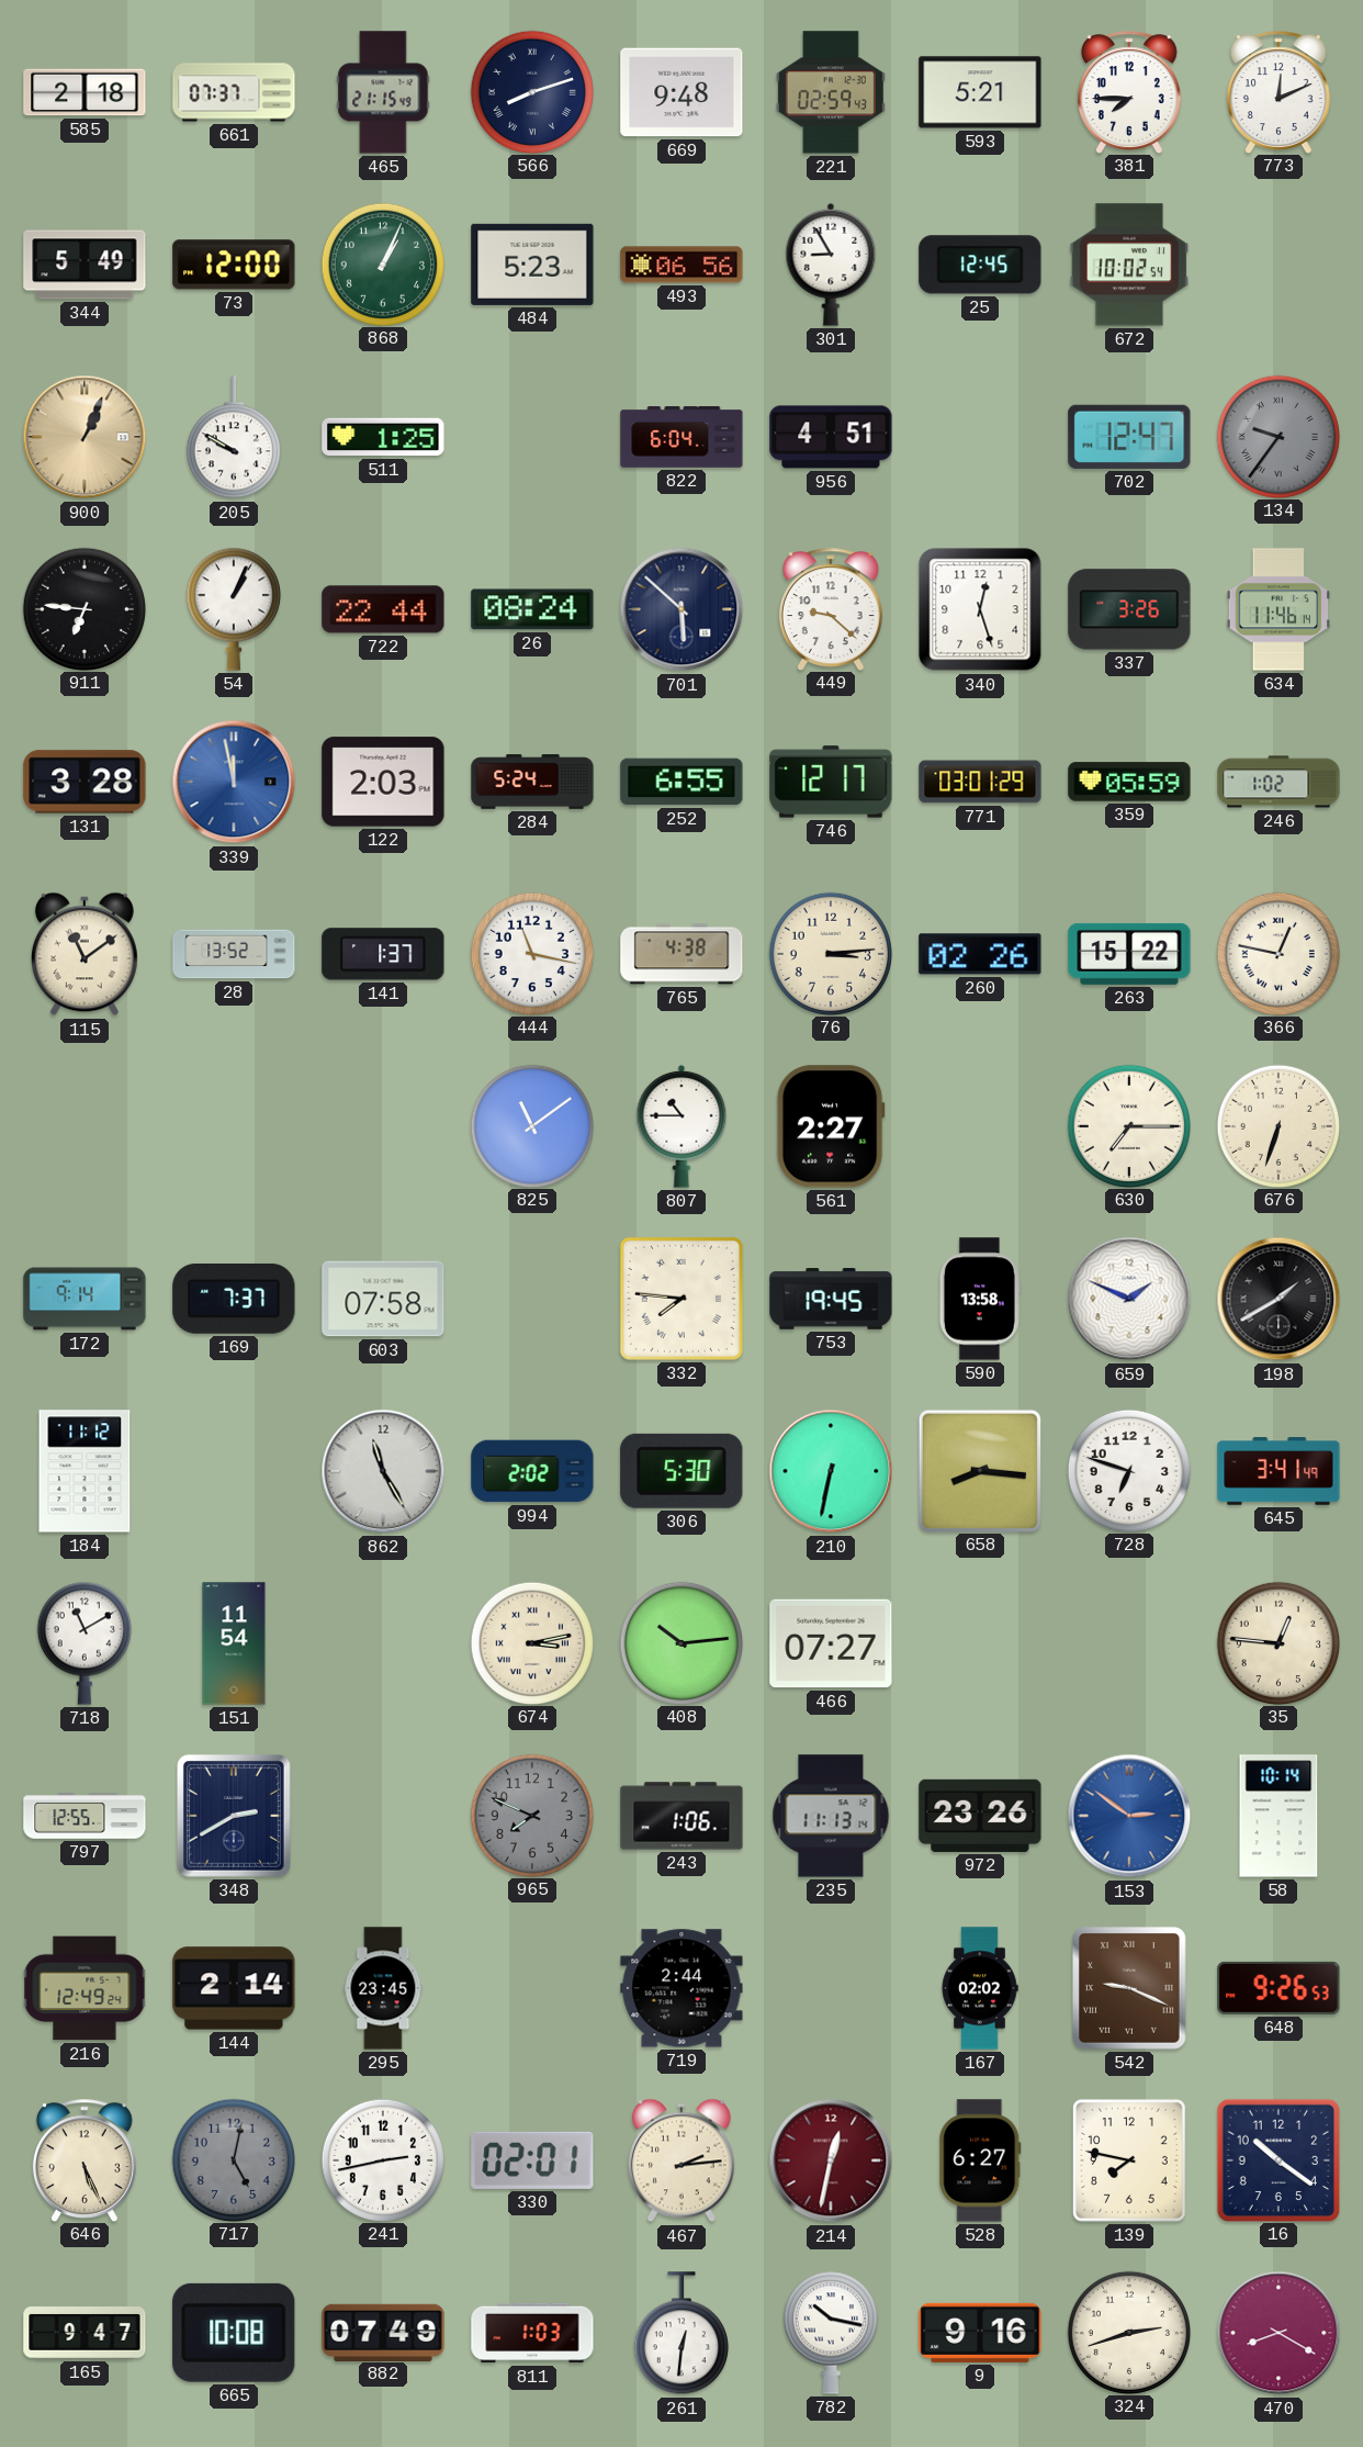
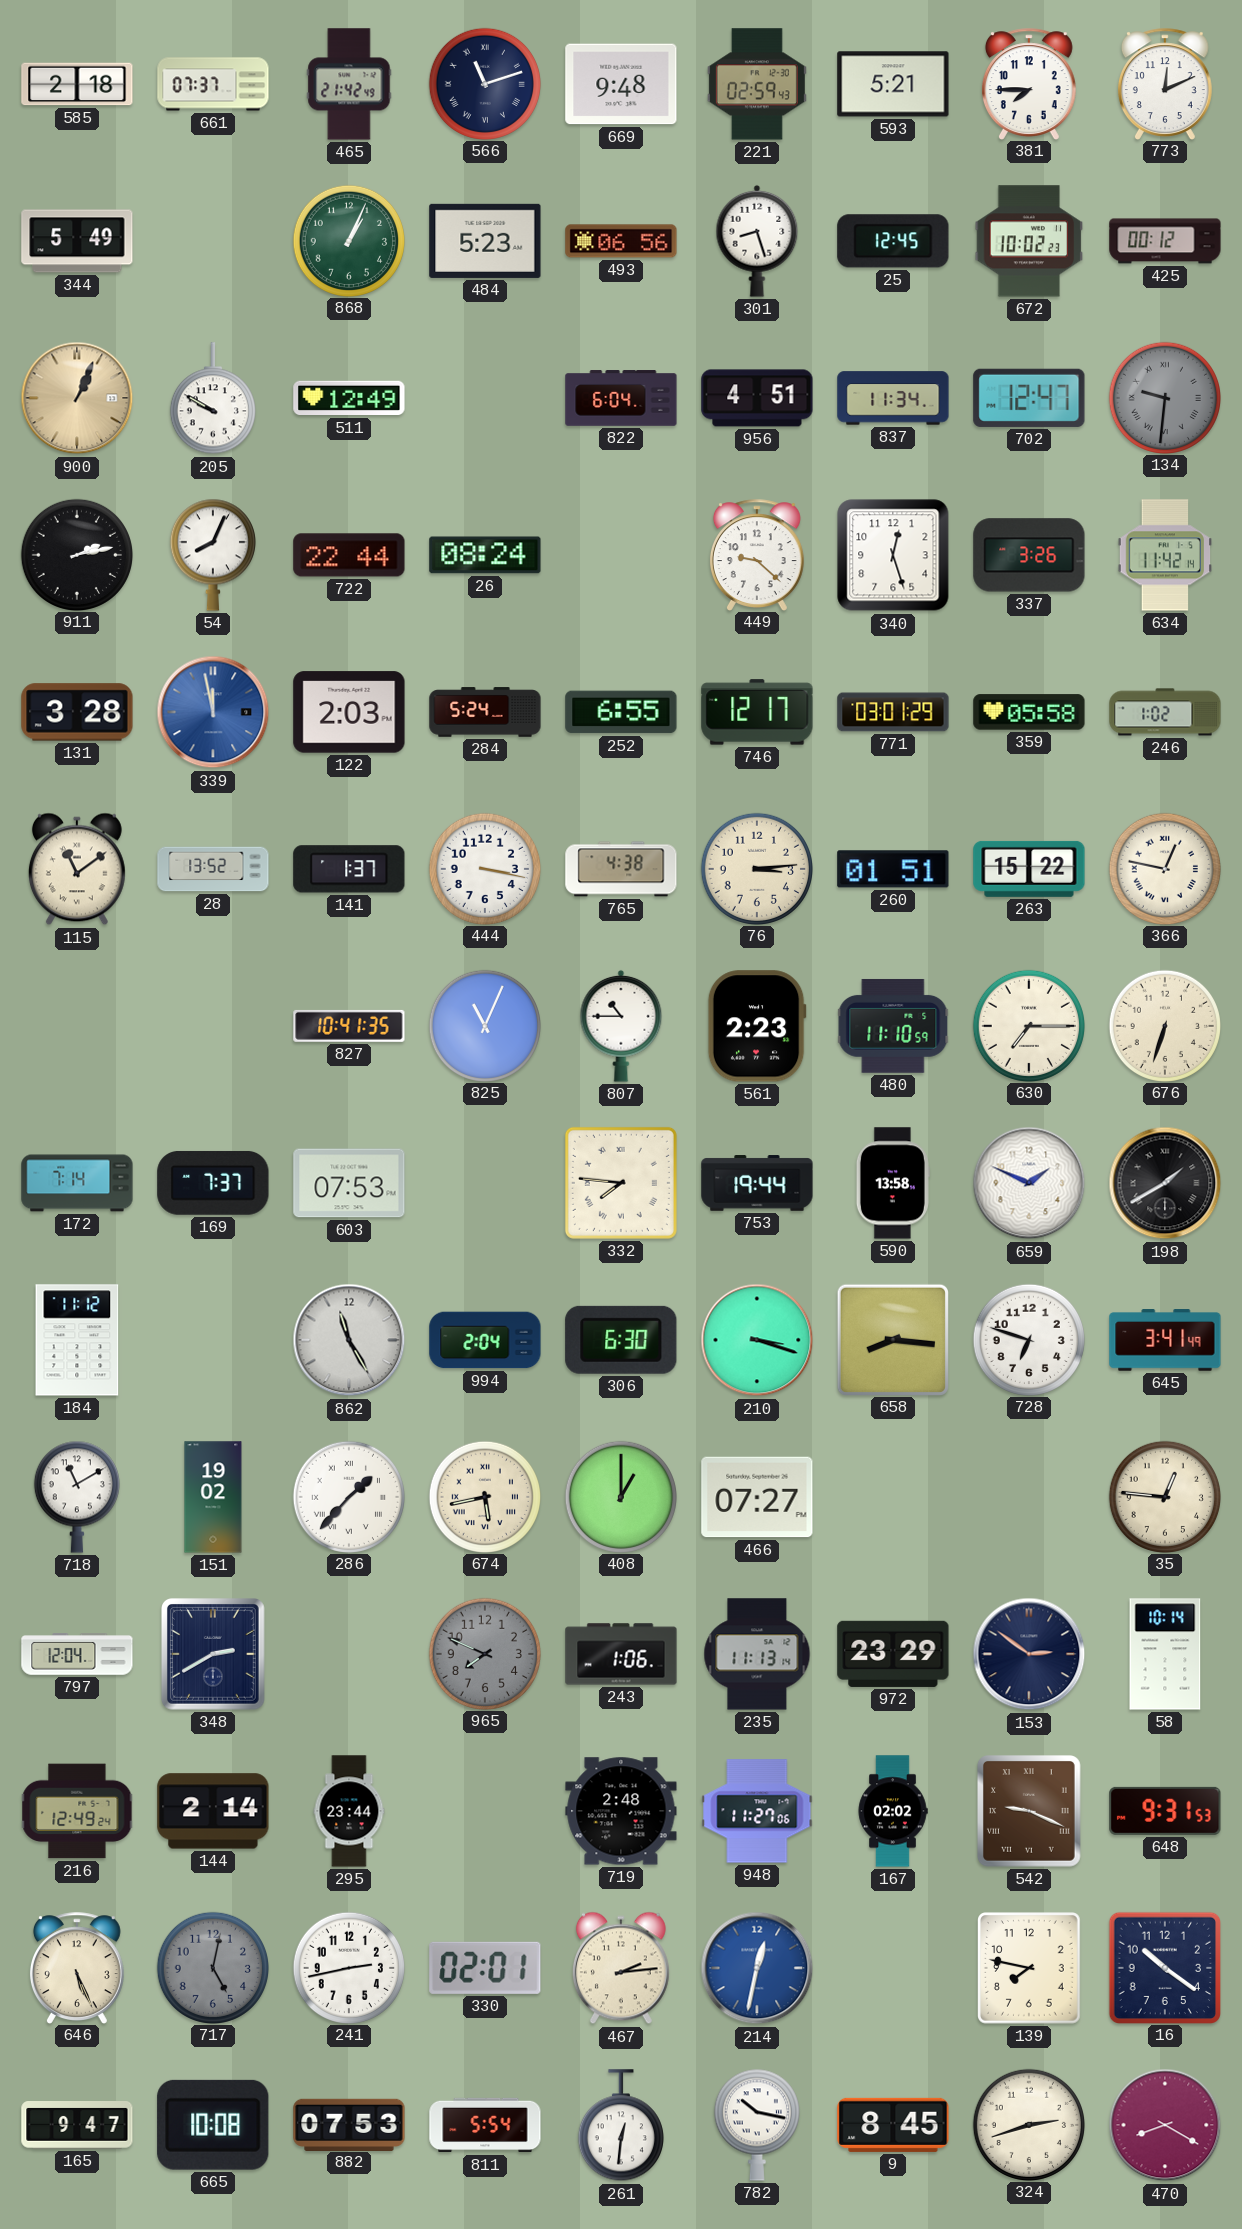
465: 21:15 -> 21:42 (349, 84)
566: 8:12 -> 11:12 (484, 83)
73: 12:00 -> none (234, 265)
301: 8:55 -> 8:27 (757, 241)
672: 10:02:54 -> 10:02:23 (1029, 241)
425: none -> 00:12 (1165, 241)
511: 1:25 -> 12:49 (349, 398)
837: none -> 11:34 (893, 398)
134: 9:36 -> 9:31 (1164, 397)
911: 6:46 -> 2:13 (76, 554)
54: 1:04 -> 8:04 (213, 555)
701: 5:52 -> none (681, 609)
634: 11:46 -> 11:42 (1164, 555)
359: 05:59 -> 05:58 (1029, 712)
444: 11:17 -> 3:17 (484, 868)
260: 02:26 -> 01:51 (893, 869)
827: none -> 10:41 (349, 1026)
825: 11:09 -> 11:04 (484, 1025)
561: 2:27 -> 2:23 (757, 1026)
480: none -> 11:10 (893, 1026)
172: 9:14 -> 7:14 (77, 1183)
603: 07:58 -> 07:53 (349, 1183)
753: 19:45 -> 19:44 (757, 1183)
994: 2:02 -> 2:04 (485, 1340)
306: 5:30 -> 6:30 (621, 1340)
210: 6:32 -> 3:18 (757, 1340)
151: 11:54 -> 19:02 (213, 1497)
286: none -> 1:37 (348, 1496)
674: 3:13 -> 5:43 (484, 1496)
408: 10:14 -> 1:00 (620, 1496)
797: 12:55 -> 12:04 (77, 1654)
972: 23:26 -> 23:29 (893, 1654)
153 dial: blue -> navy (1029, 1654)
295: 23:45 -> 23:44 (349, 1811)
719: 2:44 -> 2:48 (621, 1811)
948: none -> 11:27 (757, 1811)
648: 9:26 -> 9:31 (1165, 1811)
214 dial: burgundy -> blue (757, 1968)
528: 6:27 -> none (980, 2160)
882: 07:49 -> 07:53 (349, 2124)
811: 1:03 -> 5:54 (485, 2125)
9: 9:16 -> 8:45 (893, 2125)
